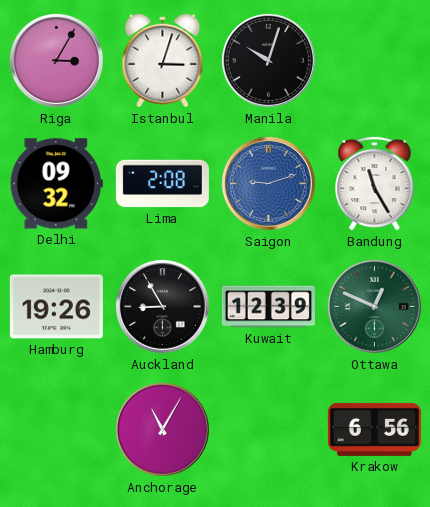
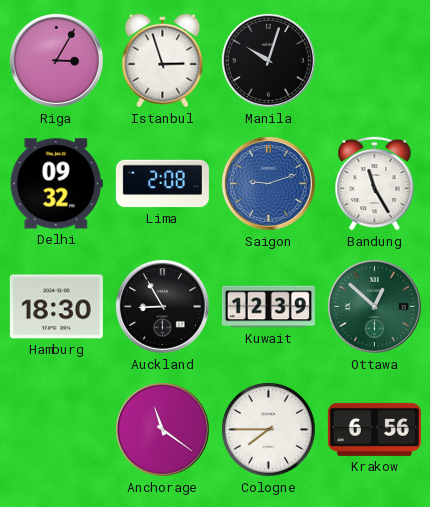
Istanbul: 3:03 -> 2:57 (163, 61)
Hamburg: 19:26 -> 18:30 (56, 307)
Ottawa: 12:49 -> 12:52 (374, 306)
Anchorage: 11:05 -> 11:21 (162, 429)
Cologne: none -> 7:45 (269, 430)
